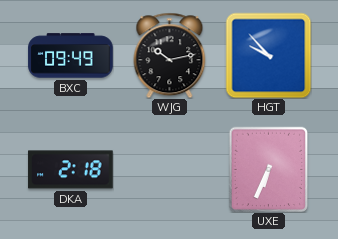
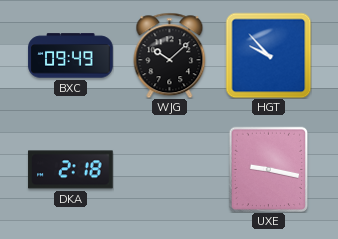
WJG: 10:13 -> 10:08 (170, 55)
UXE: 6:34 -> 9:17 (269, 169)
